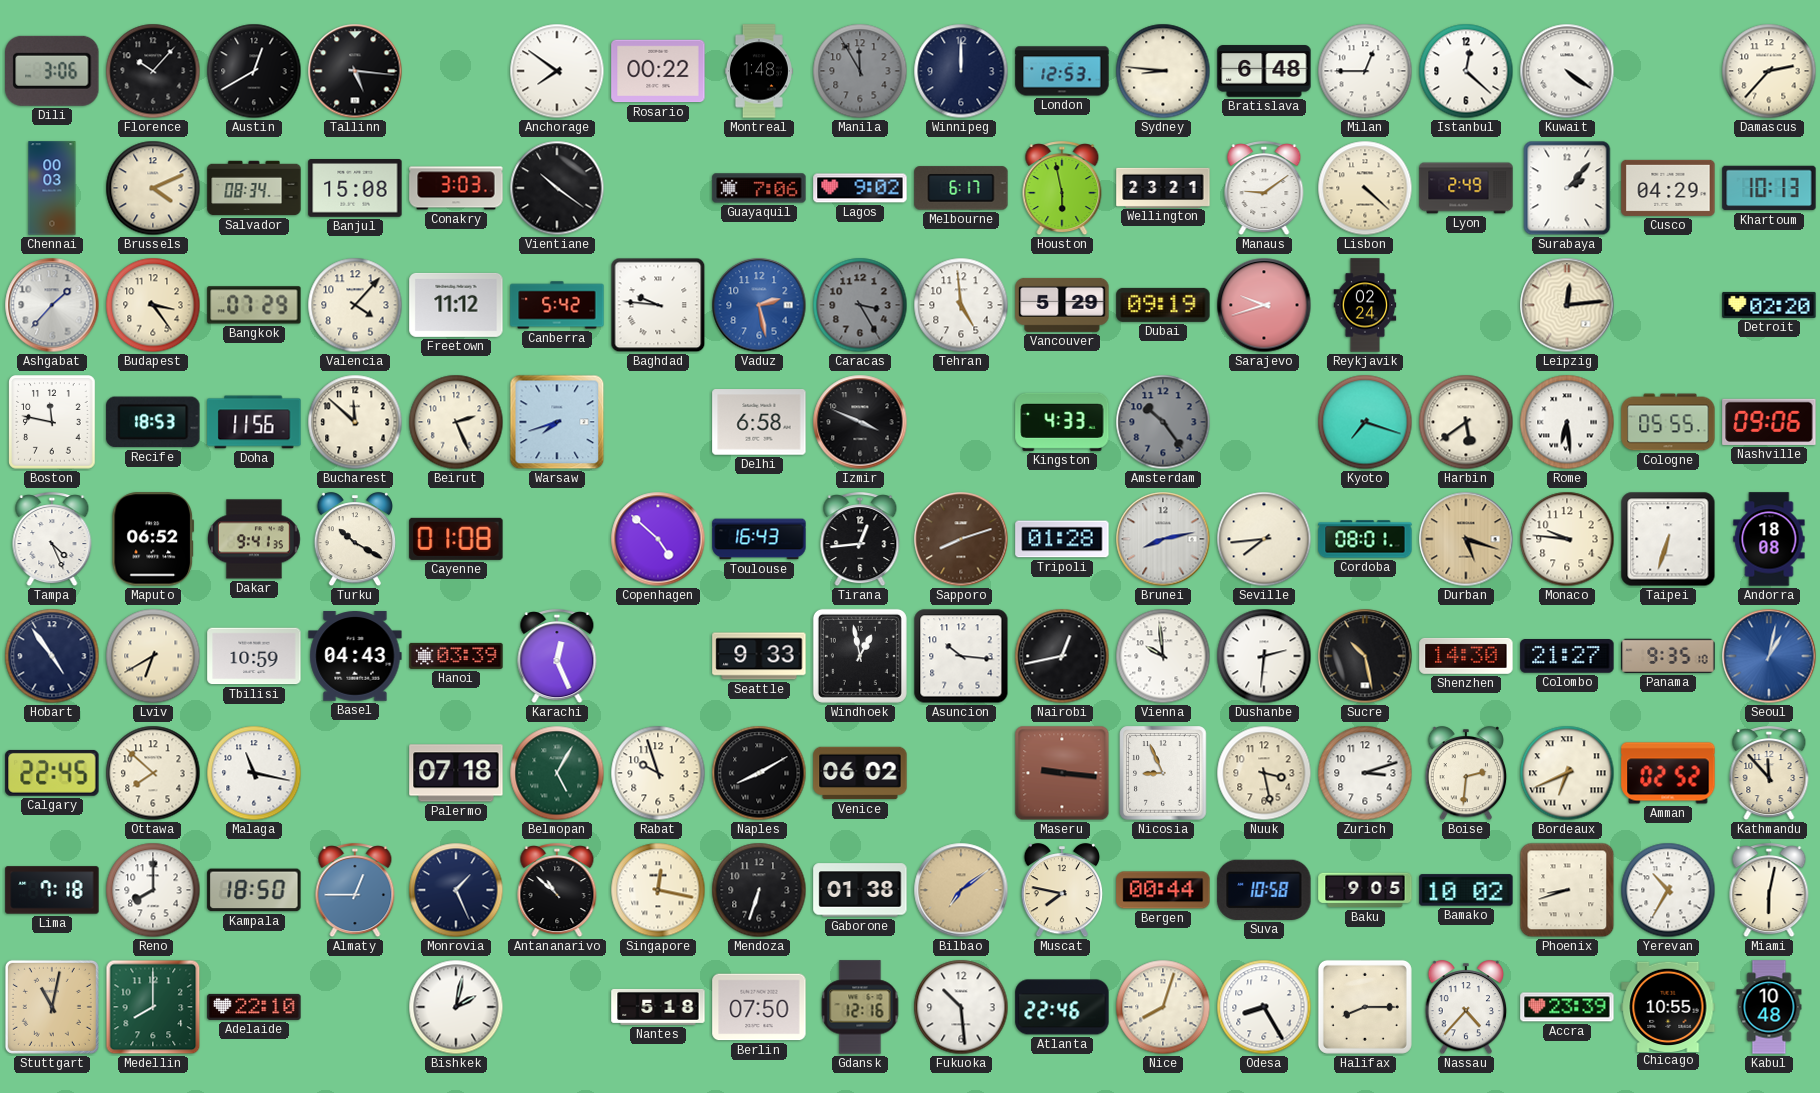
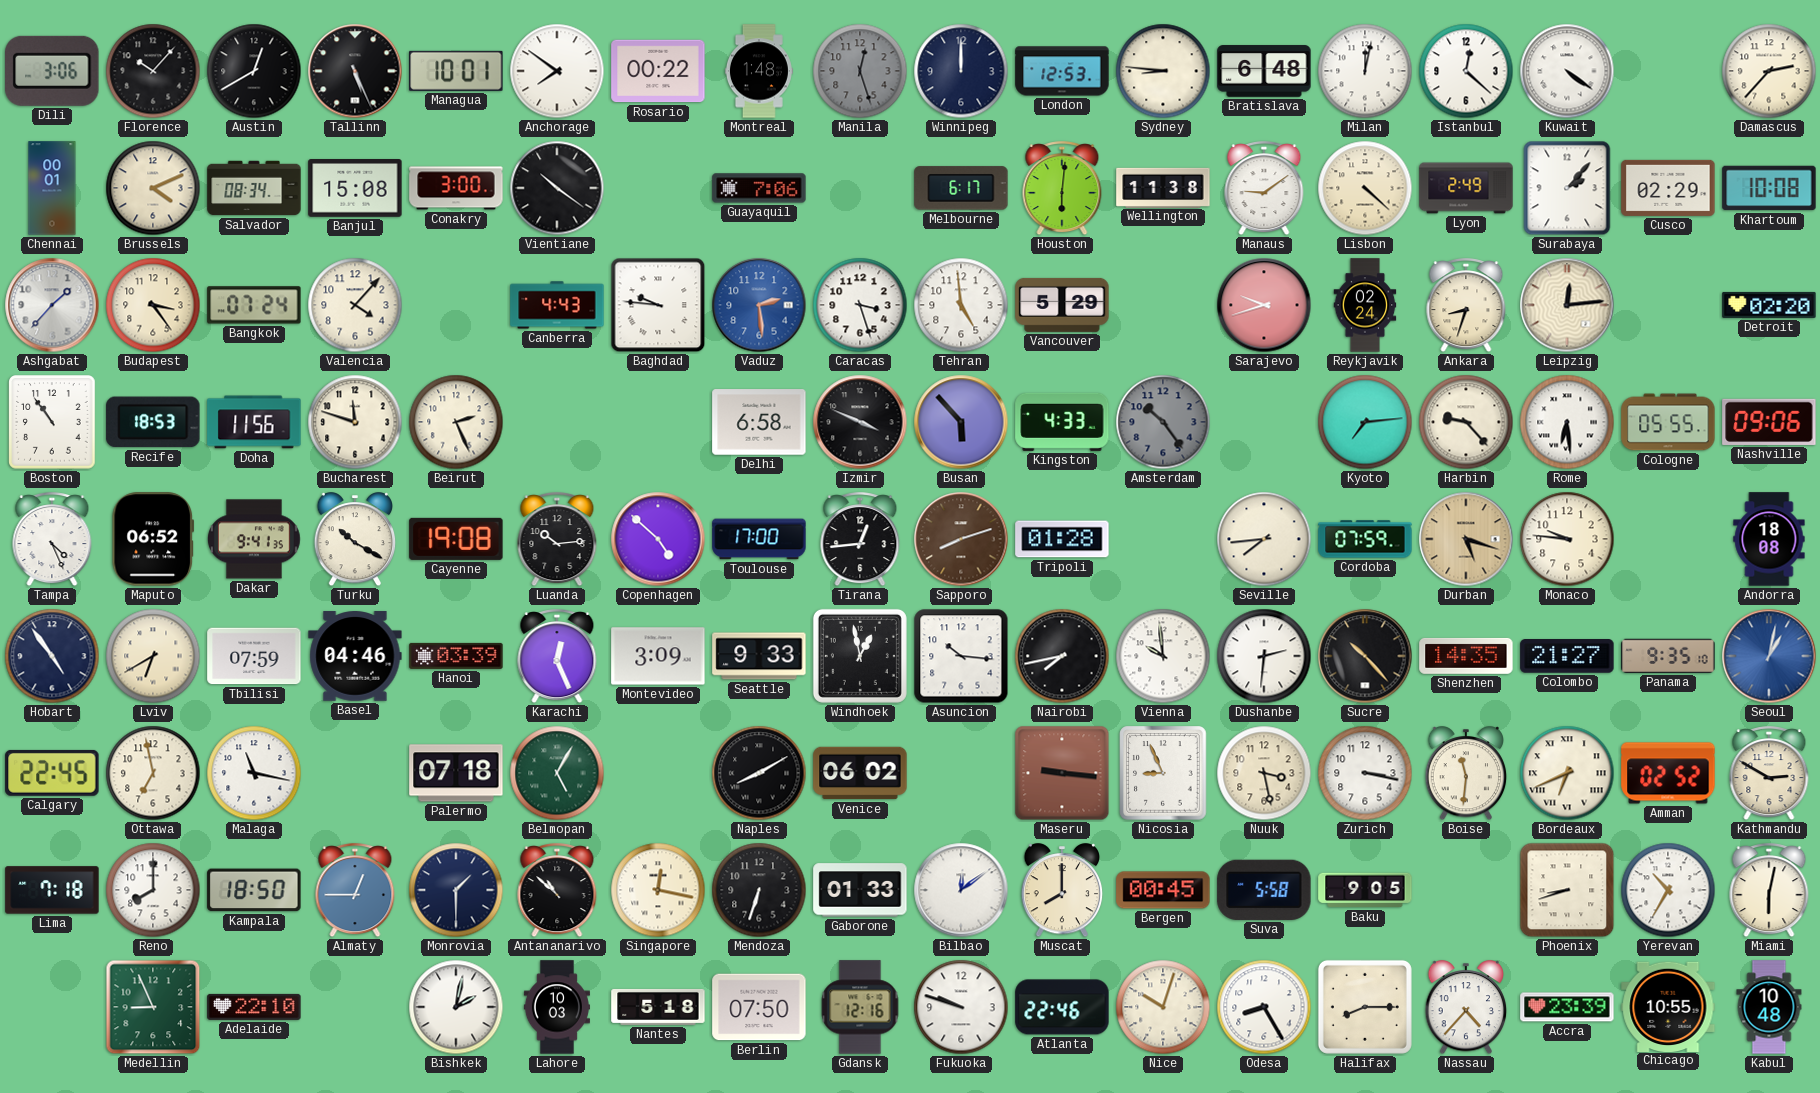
Tallinn: 5:16 -> 5:26 (355, 71)
Managua: none -> 10:01 (456, 71)
Manila: 11:55 -> 12:27 (860, 71)
Milan: 12:45 -> 12:02 (1365, 71)
Chennai: 00:03 -> 00:01 (52, 188)
Conakry: 3:03 -> 3:00 (456, 188)
Lagos: 9:02 -> none (860, 188)
Houston: 5:58 -> 6:01 (1062, 189)
Wellington: 23:21 -> 11:38 (1163, 187)
Cusco: 04:29 -> 02:29 (1668, 188)
Khartoum: 10:13 -> 10:08 (1769, 188)
Bangkok: 07:29 -> 07:24 (254, 305)
Freetown: 11:12 -> none (456, 305)
Canberra: 5:42 -> 4:43 (557, 305)
Vaduz: 2:28 -> 2:29 (759, 305)
Caracas: 3:25 -> 3:27 (860, 305)
Caracas dial: grey -> white (860, 305)
Dubai: 09:19 -> none (1163, 305)
Ankara: none -> 8:33 (1466, 306)
Boston: 11:47 -> 10:54 (52, 422)
Bucharest: 11:52 -> 11:48 (355, 422)
Warsaw: 7:42 -> none (557, 422)
Busan: none -> 5:53 (961, 422)
Kyoto: 7:18 -> 7:14 (1365, 422)
Harbin: 5:39 -> 9:23 (1466, 422)
Cayenne: 01:08 -> 19:08 (456, 539)
Luanda: none -> 10:14 (557, 540)
Toulouse: 16:43 -> 17:00 (759, 539)
Brunei: 8:13 -> none (1163, 539)
Cordoba: 08:01 -> 07:59 (1365, 539)
Taipei: 6:33 -> none (1668, 539)
Tbilisi: 10:59 -> 07:59 (254, 656)
Basel: 04:43 -> 04:46 (355, 656)
Montevideo: none -> 3:09 (658, 656)
Nairobi: 12:43 -> 7:43 (1062, 656)
Sucre: 10:28 -> 10:23 (1365, 656)
Shenzhen: 14:30 -> 14:35 (1466, 656)
Ottawa: 7:52 -> 6:58 (153, 773)
Rabat: 9:57 -> none (658, 773)
Zurich: 3:12 -> 3:17 (1365, 773)
Boise: 2:31 -> 11:31 (1466, 774)
Kathmandu: 11:53 -> 2:50 (1769, 774)
Monrovia: 1:26 -> 1:30 (456, 890)
Gaborone: 01:38 -> 01:33 (860, 890)
Bilbao: 7:09 -> 12:09 (961, 890)
Bilbao dial: champagne -> white (961, 890)
Muscat: 7:47 -> 8:00 (1062, 891)
Bergen: 00:44 -> 00:45 (1163, 890)
Suva: 10:58 -> 5:58 (1264, 890)
Bamako: 10:02 -> none (1466, 890)
Stuttgart: 11:02 -> none (52, 1007)
Medellin: 8:00 -> 8:56 (153, 1007)
Lahore: none -> 10:03 (557, 1007)
Fukuoka: 10:29 -> 9:48 (961, 1007)
Nice: 8:03 -> 10:03 (1163, 1007)
